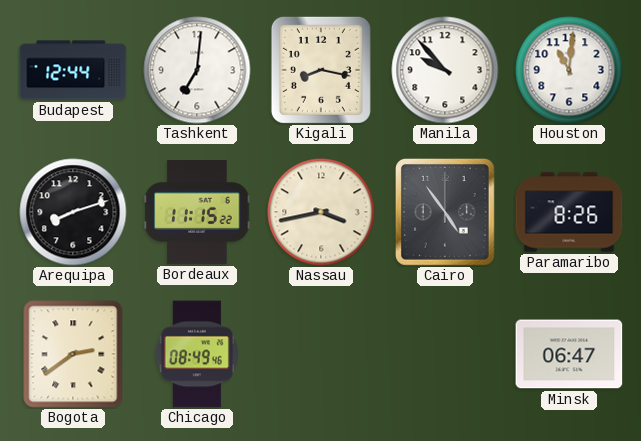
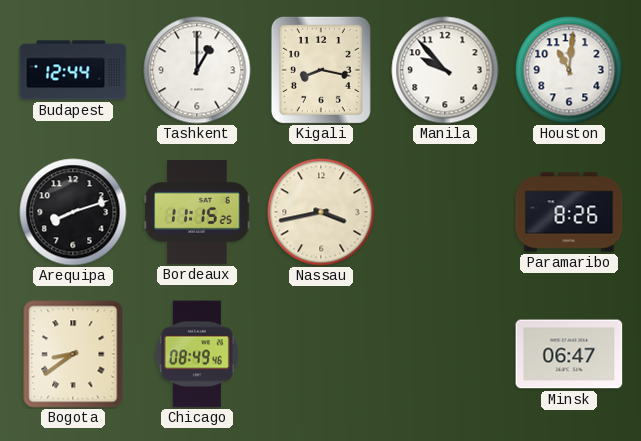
Tashkent: 7:01 -> 1:00 (197, 70)
Bordeaux: 11:15:22 -> 11:15:25 (197, 212)
Cairo: 4:54 -> none (445, 212)
Bogota: 2:39 -> 8:39 (73, 354)
